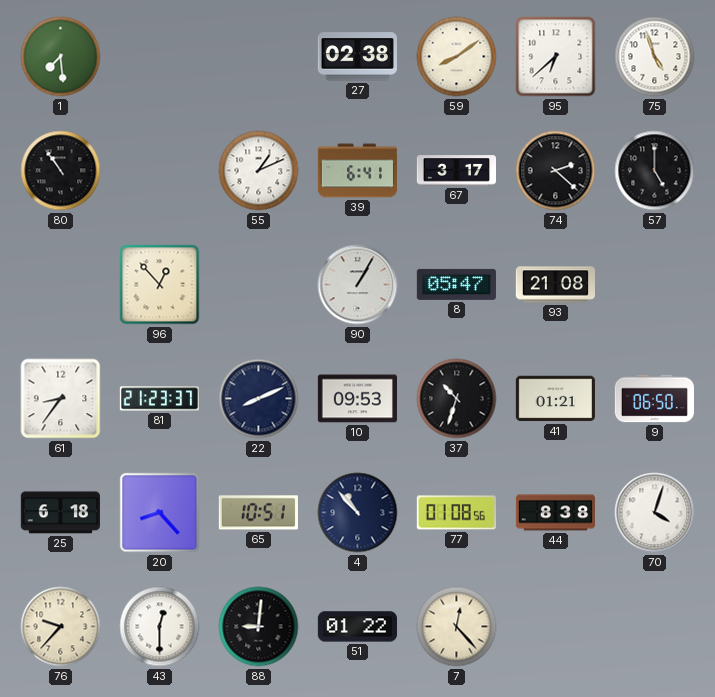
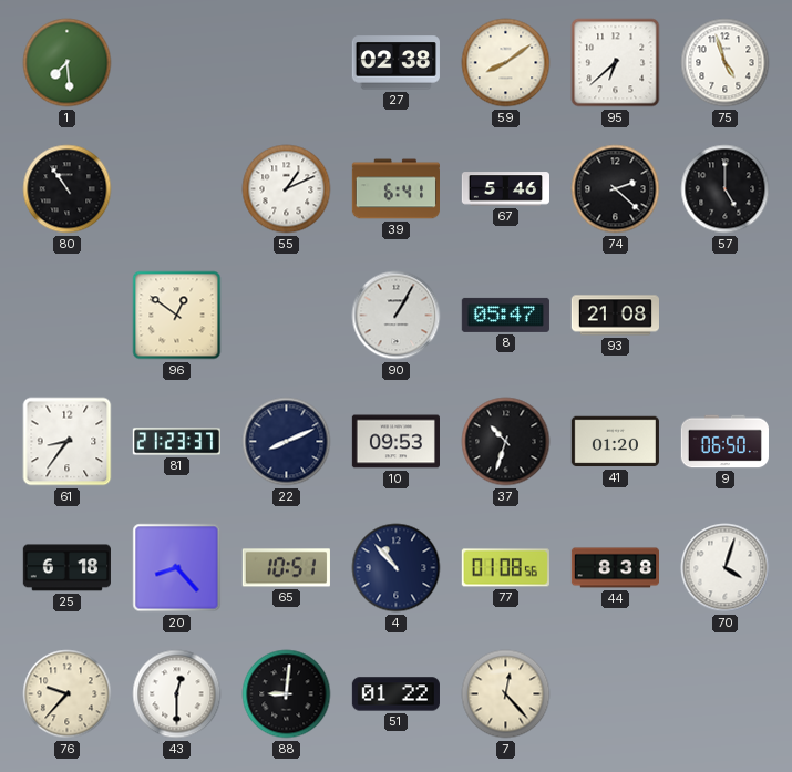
67: 3:17 -> 5:46 (505, 189)
96: 12:53 -> 12:51 (177, 316)
41: 01:21 -> 01:20 (615, 442)
